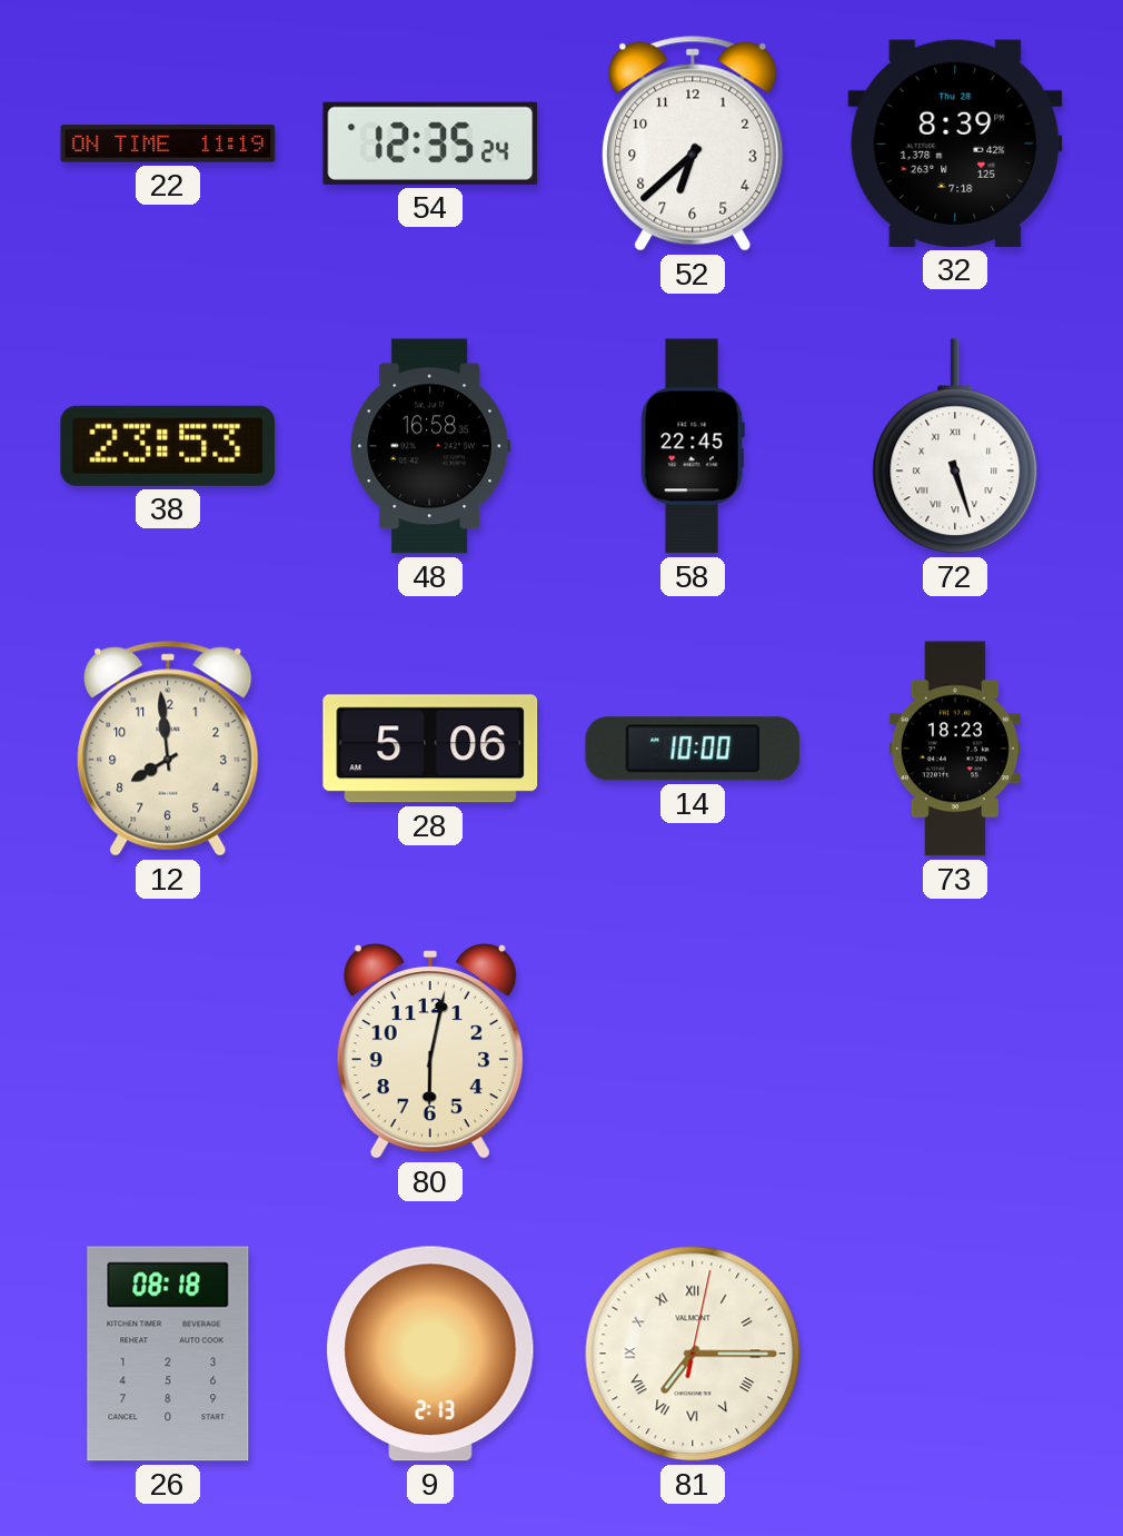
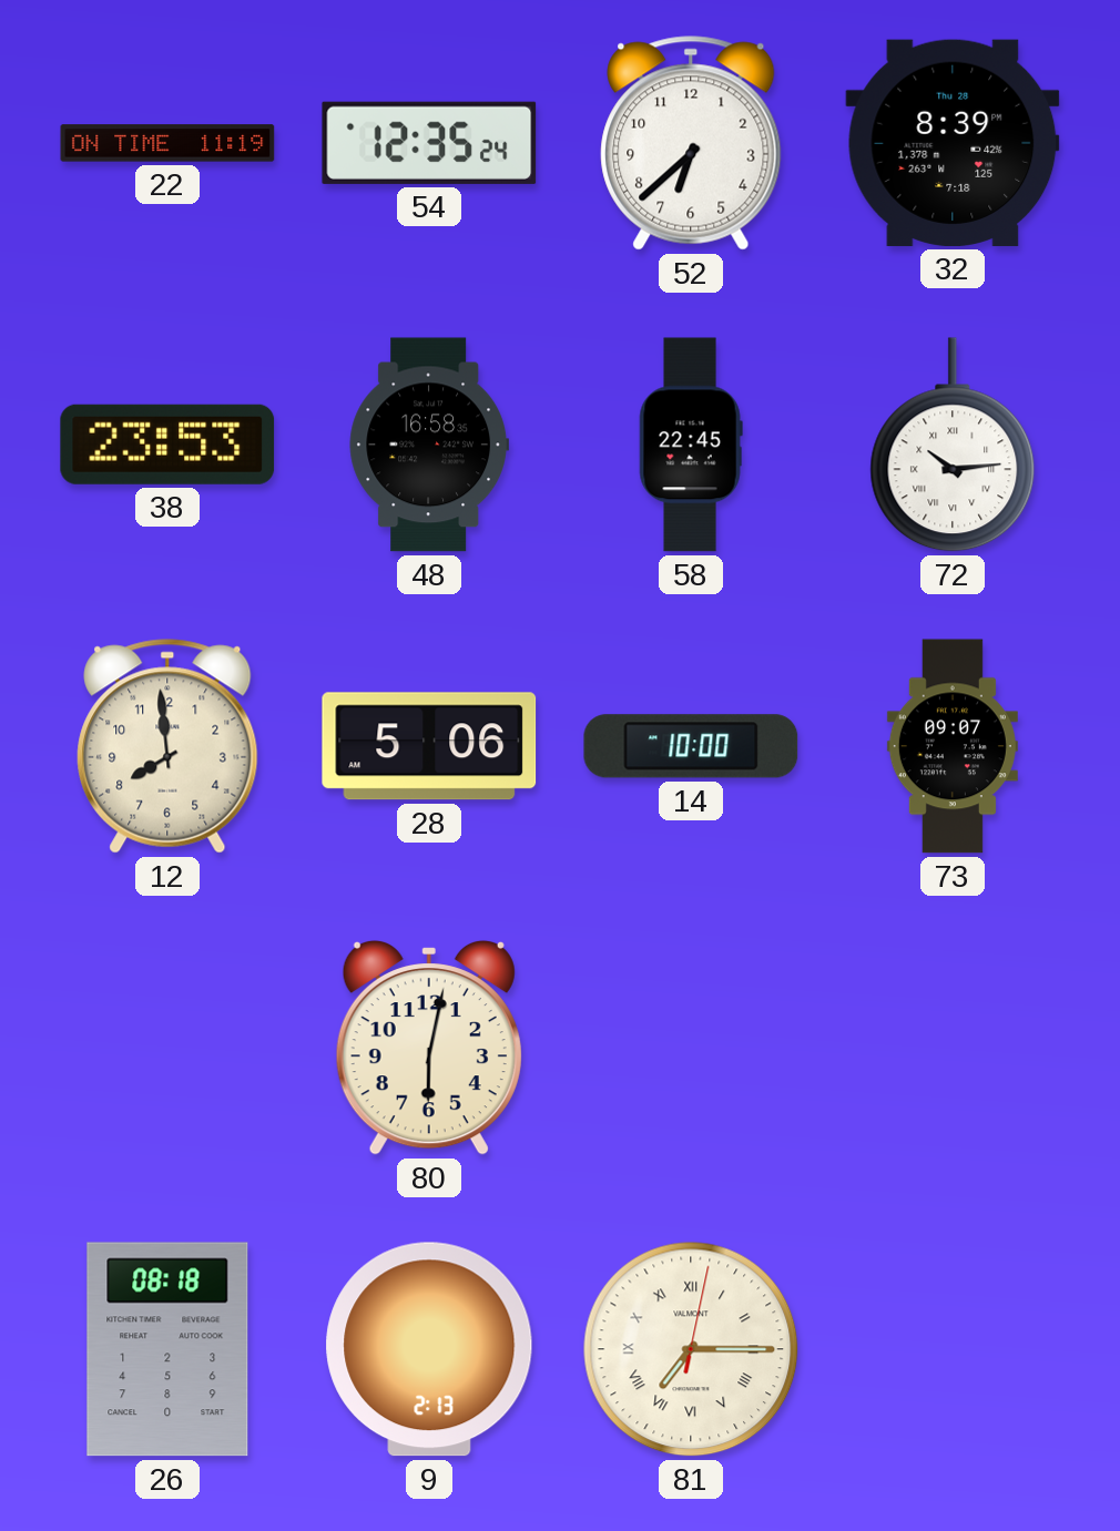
72: 5:27 -> 10:14 (953, 445)
73: 18:23 -> 09:07 (953, 746)
